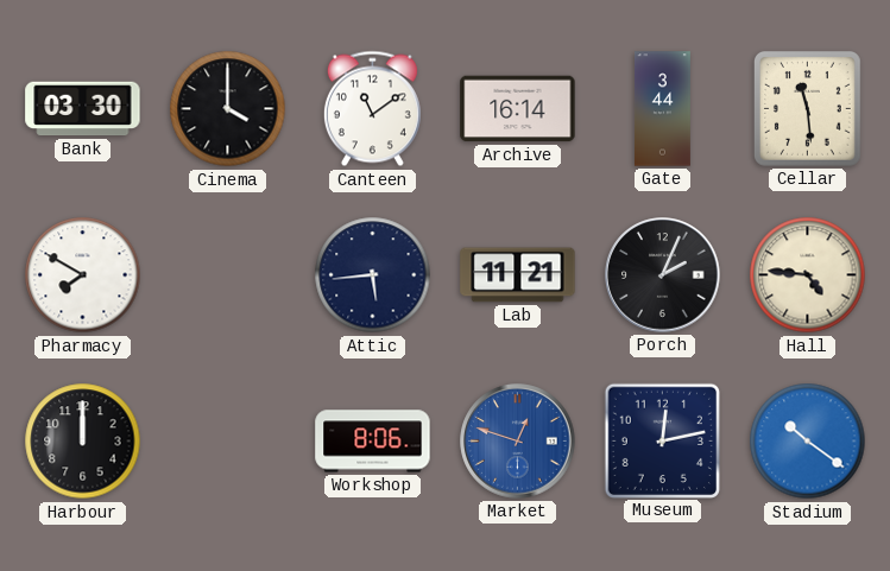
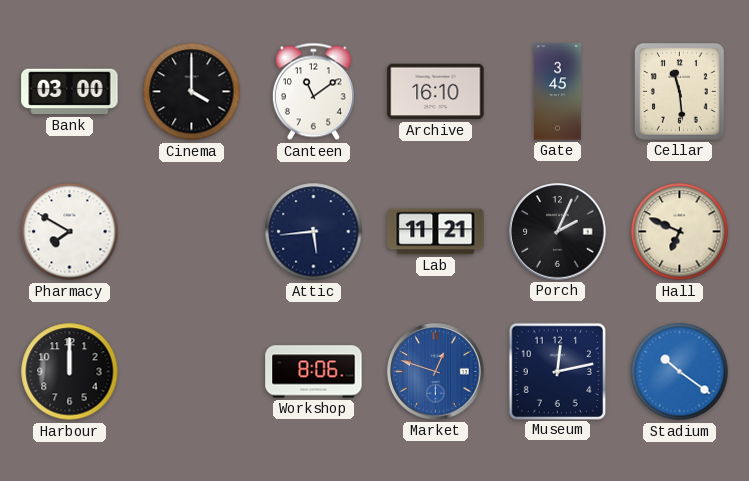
Bank: 03:30 -> 03:00 (70, 92)
Archive: 16:14 -> 16:10 (436, 92)
Gate: 3:44 -> 3:45 (557, 92)
Hall: 4:46 -> 6:49 (680, 232)
